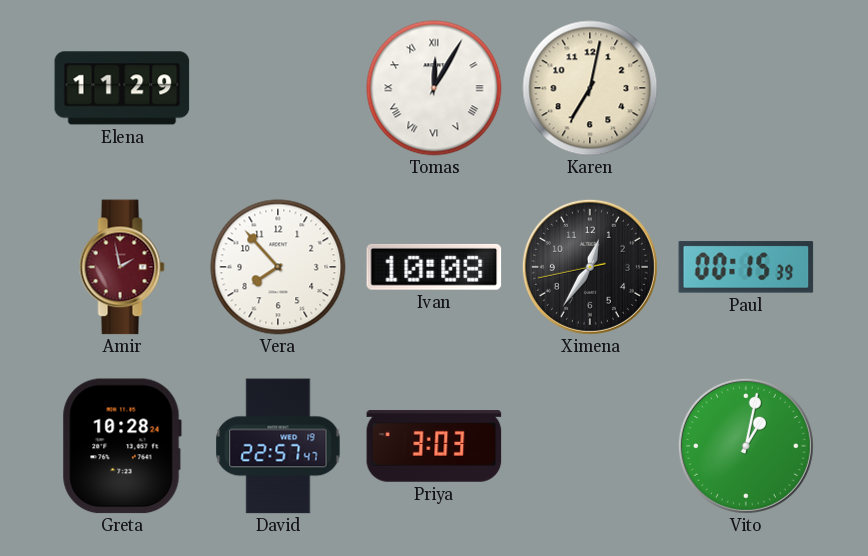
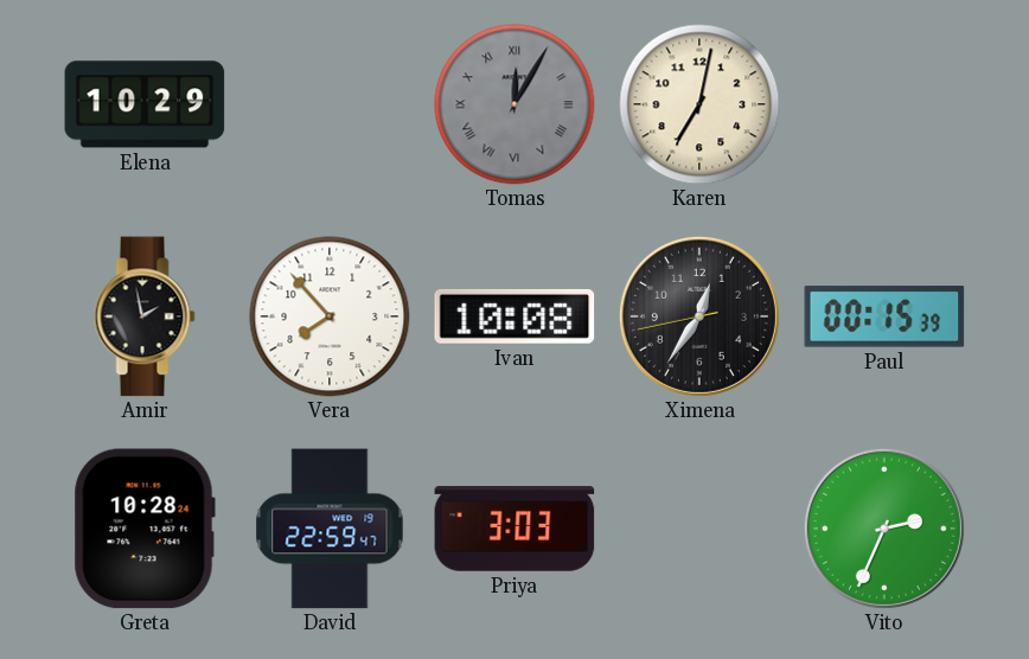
Elena: 11:29 -> 10:29 (145, 104)
Tomas dial: white -> grey (514, 104)
Amir dial: burgundy -> black (145, 316)
David: 22:57 -> 22:59 (330, 529)
Vito: 1:02 -> 2:34 (884, 529)
